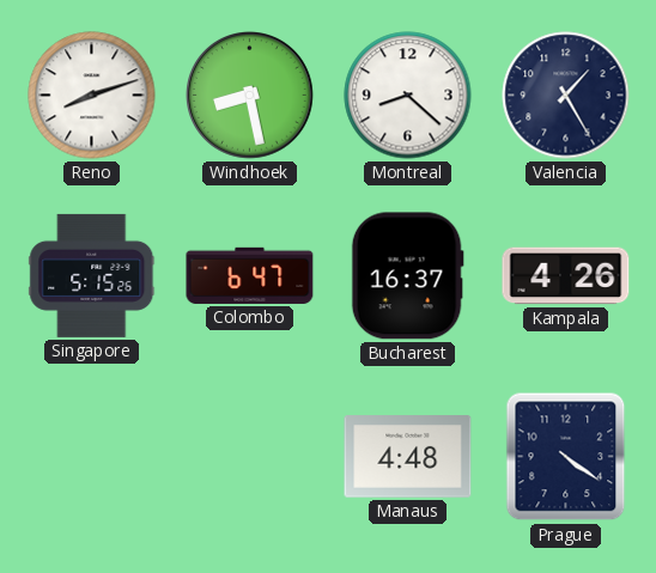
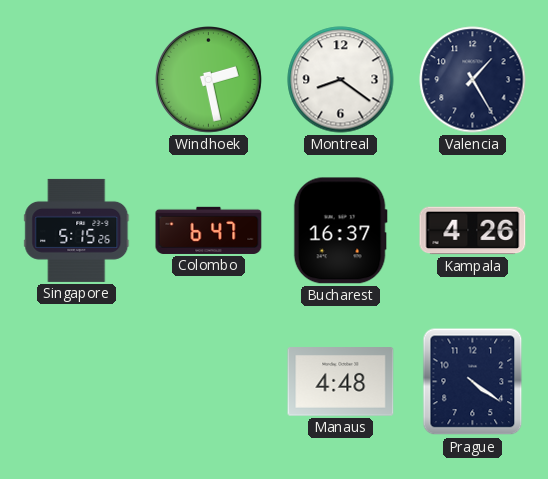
Reno: 8:12 -> none (92, 96)
Windhoek: 8:28 -> 2:28 (209, 80)
Montreal: 8:22 -> 8:21 (341, 80)
